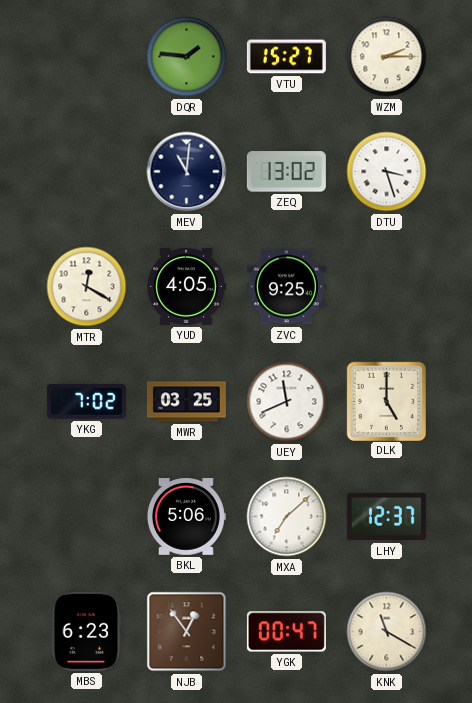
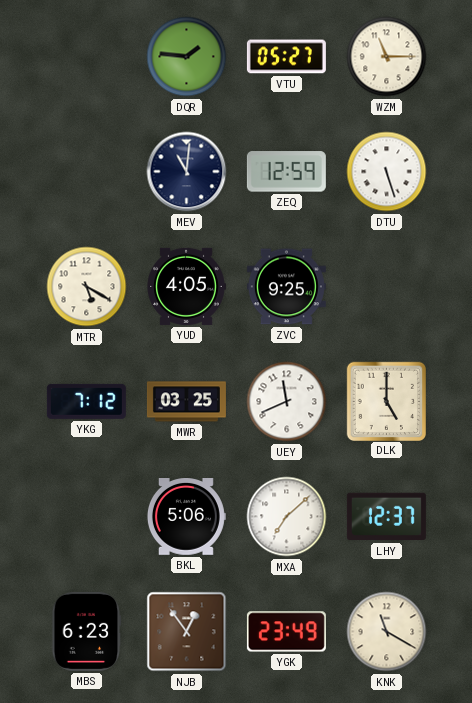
VTU: 15:27 -> 05:27 (286, 57)
WZM: 2:15 -> 11:15 (387, 57)
ZEQ: 13:02 -> 12:59 (286, 172)
DTU: 3:27 -> 5:27 (387, 172)
MTR: 12:20 -> 5:20 (87, 287)
YKG: 7:02 -> 7:12 (86, 401)
YGK: 00:47 -> 23:49 (286, 632)
